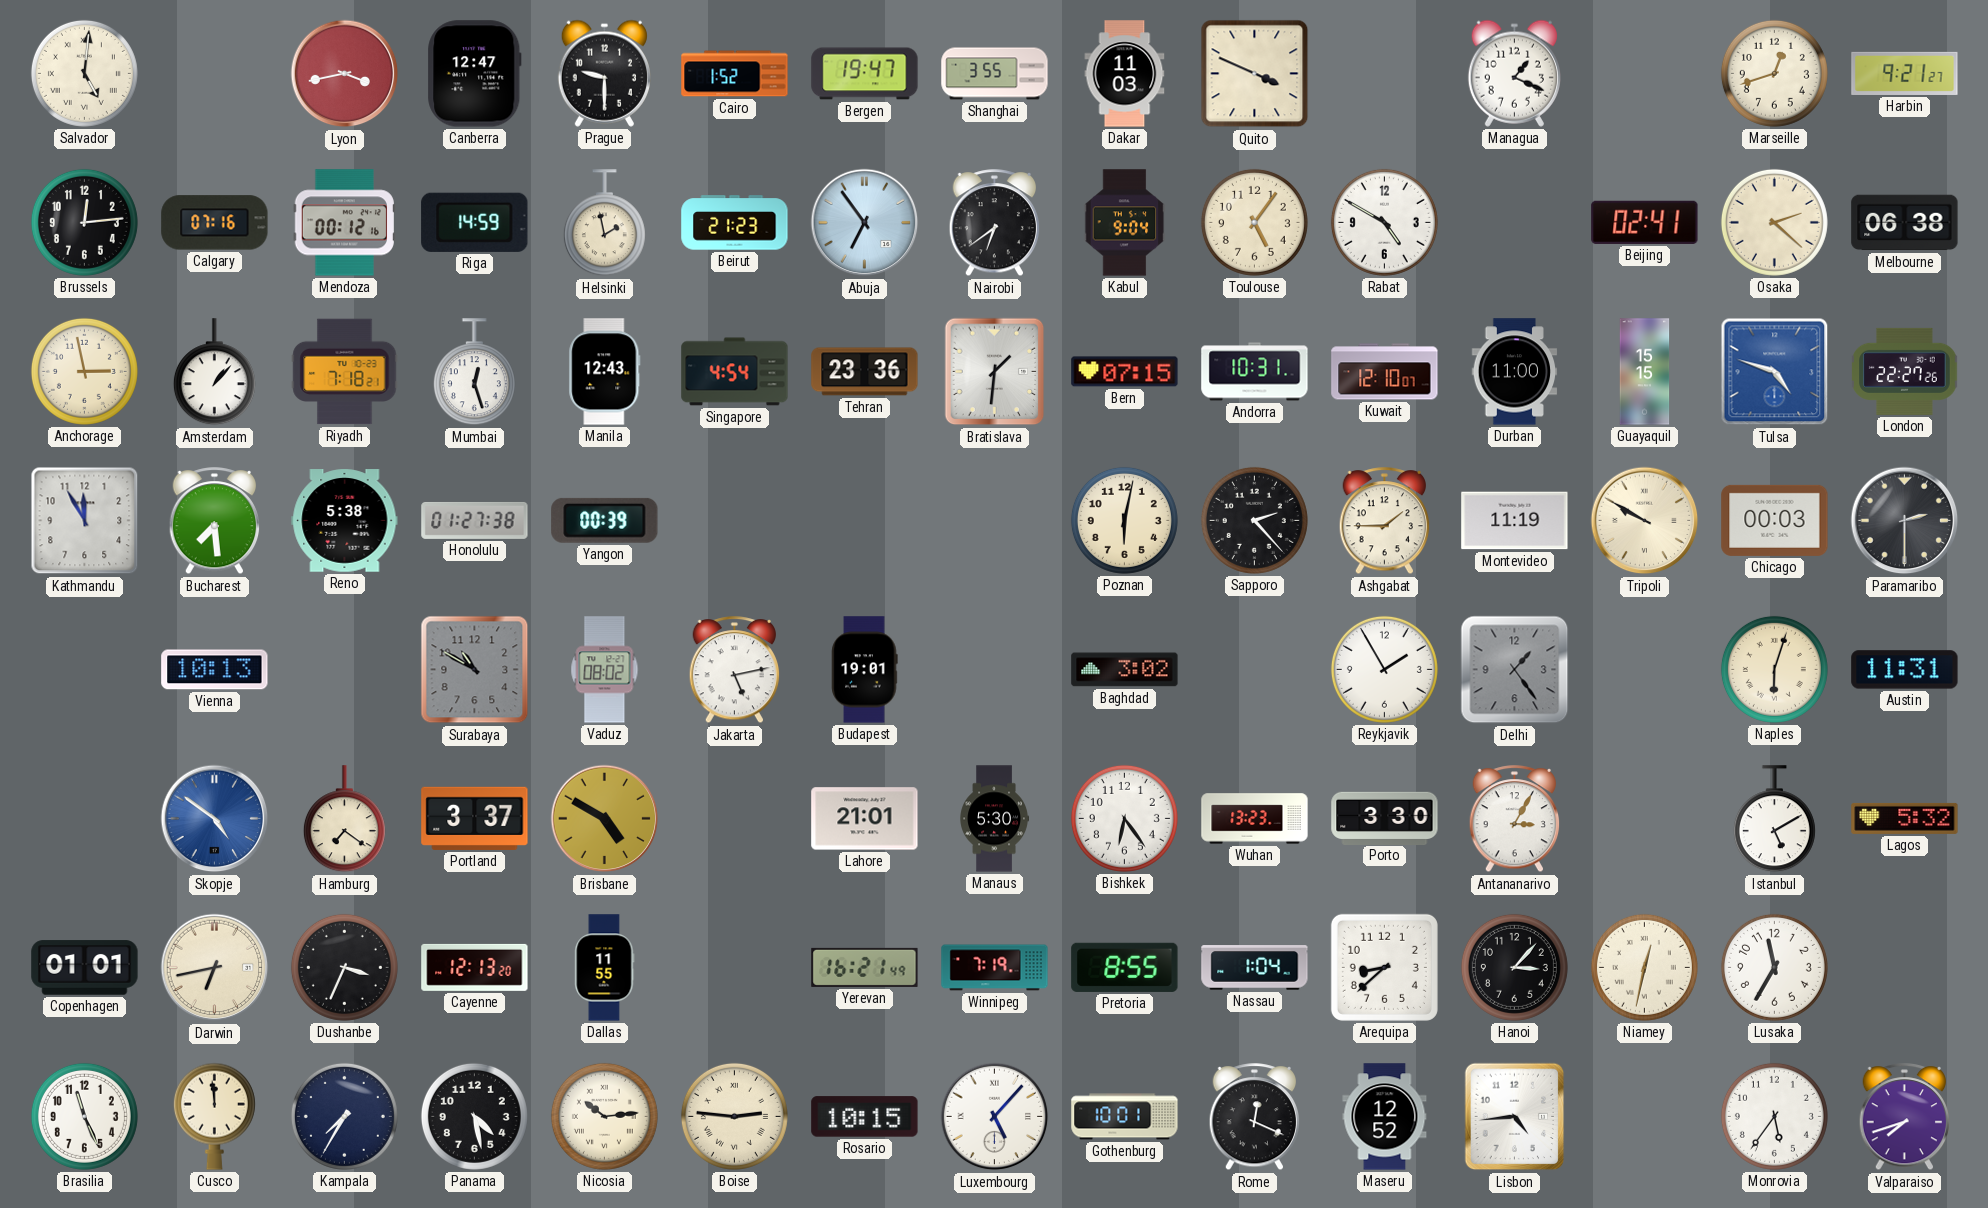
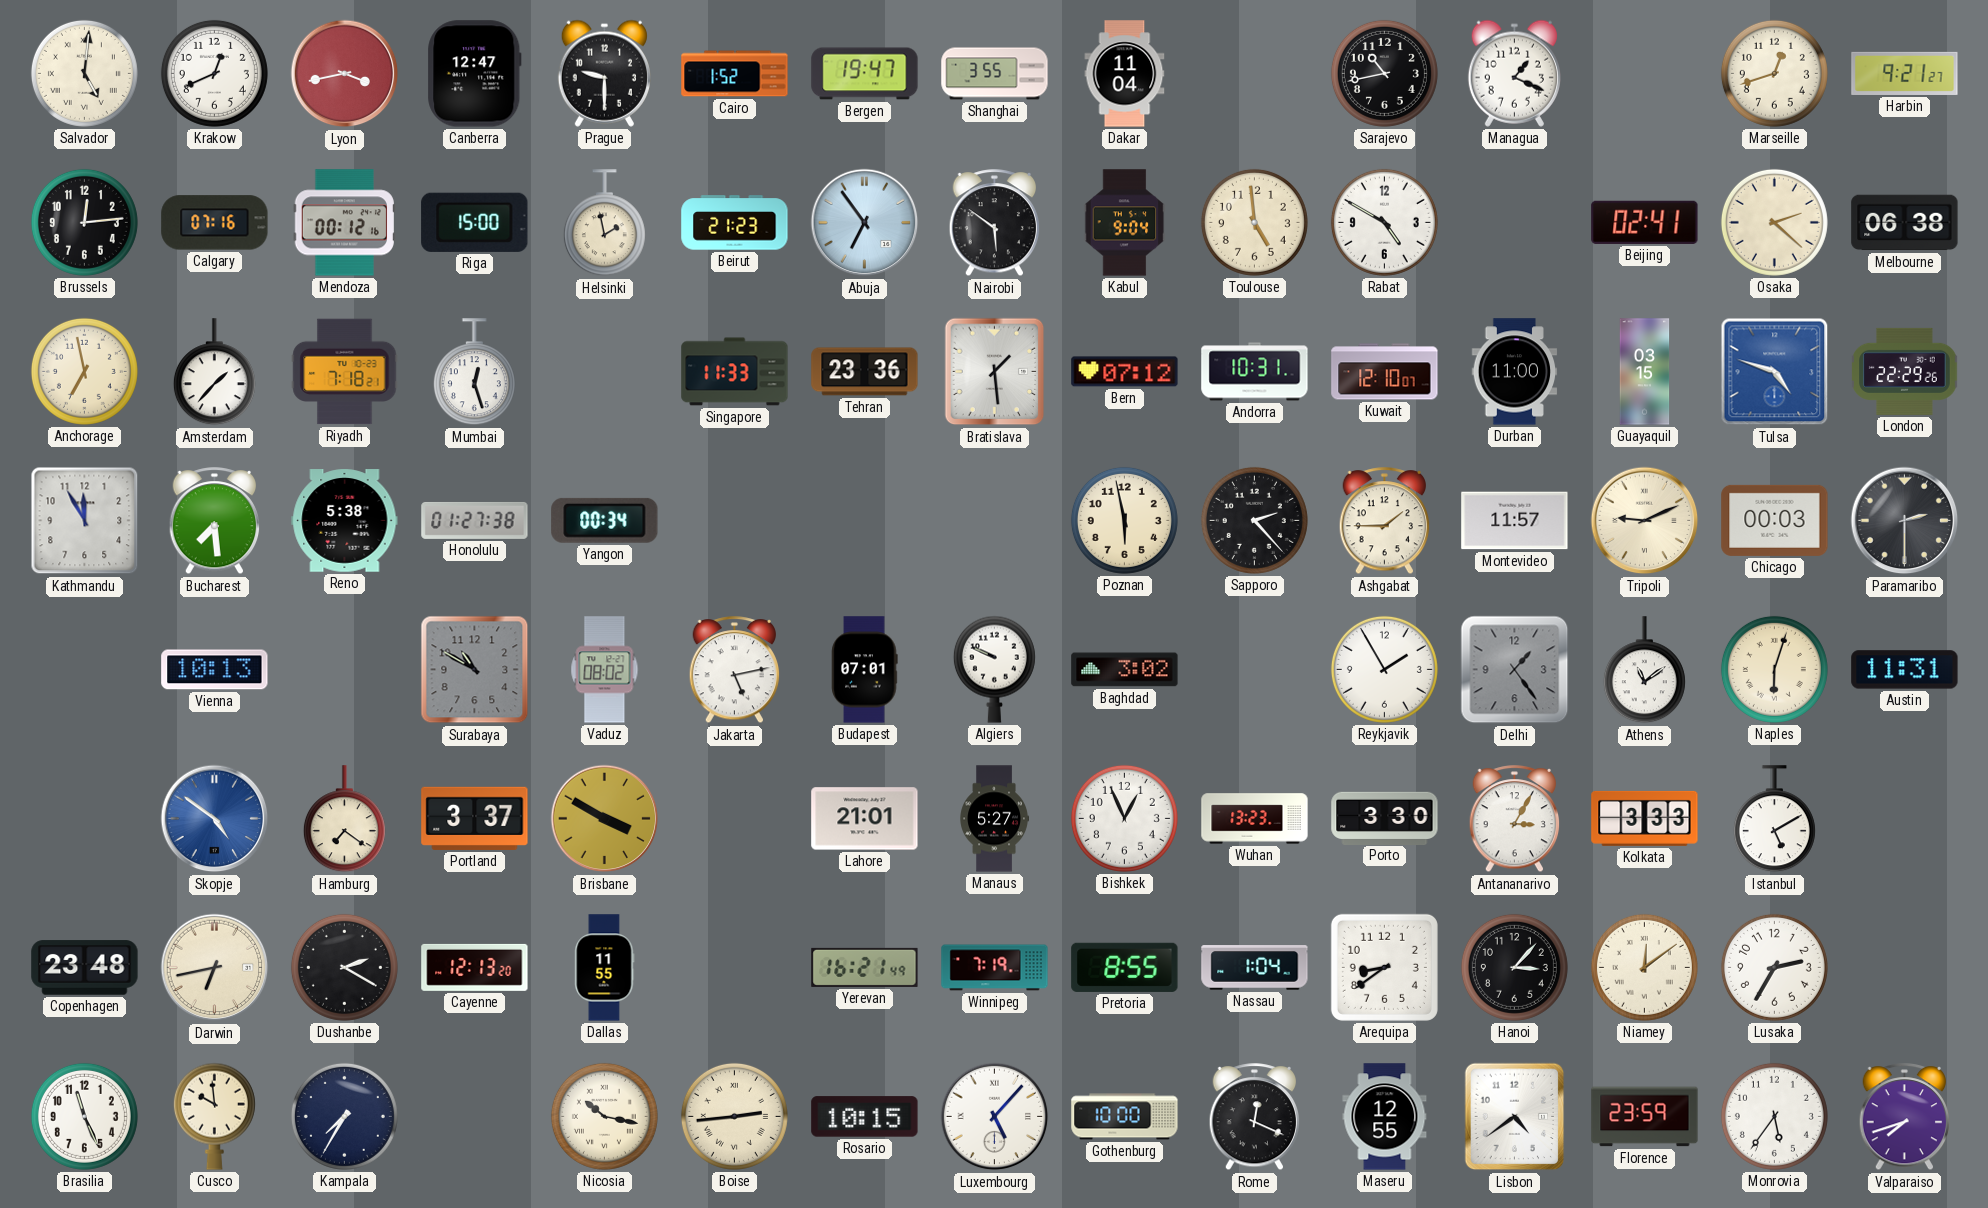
Krakow: none -> 12:41 (214, 73)
Dakar: 11:03 -> 11:04 (1125, 74)
Quito: 3:49 -> none (1255, 74)
Sarajevo: none -> 10:43 (1384, 73)
Riga: 14:59 -> 15:00 (475, 222)
Nairobi: 6:39 -> 5:51 (995, 223)
Toulouse: 5:06 -> 4:59 (1254, 222)
Anchorage: 2:58 -> 6:58 (84, 371)
Amsterdam: 1:07 -> 1:37 (214, 372)
Manila: 12:43 -> none (605, 372)
Singapore: 4:54 -> 11:33 (735, 372)
Bratislava: 1:31 -> 1:29 (995, 372)
Bern: 07:15 -> 07:12 (1125, 372)
Guayaquil: 15:15 -> 03:15 (1645, 372)
London: 22:27 -> 22:29 (1905, 371)
Yangon: 00:39 -> 00:34 (605, 520)
Poznan: 6:02 -> 5:58 (1124, 520)
Montevideo: 11:19 -> 11:57 (1515, 521)
Tripoli: 9:50 -> 9:11 (1645, 521)
Budapest: 19:01 -> 07:01 (865, 670)
Algiers: none -> 9:49 (994, 669)
Athens: none -> 11:09 (1644, 670)
Brisbane: 4:50 -> 3:50 (605, 819)
Manaus: 5:30 -> 5:27 (994, 819)
Bishkek: 6:24 -> 12:56 (1124, 818)
Kolkata: none -> 3:33 (1645, 818)
Lagos: 5:32 -> none (1905, 818)
Copenhagen: 01:01 -> 23:48 (85, 968)
Dushanbe: 3:34 -> 2:20 (344, 967)
Arequipa: 8:38 -> 8:39 (1384, 967)
Niamey: 12:32 -> 12:09 (1644, 967)
Lusaka: 11:35 -> 2:35 (1774, 967)
Cusco: 11:59 -> 9:59 (214, 1116)
Panama: 4:28 -> none (474, 1116)
Nicosia: 10:14 -> 10:17 (604, 1116)
Boise: 2:46 -> 2:44 (734, 1116)
Gothenburg: 10:01 -> 10:00 (1125, 1117)
Maseru: 12:52 -> 12:55 (1385, 1117)
Lisbon: 4:44 -> 4:39 (1515, 1117)
Florence: none -> 23:59 (1645, 1117)
